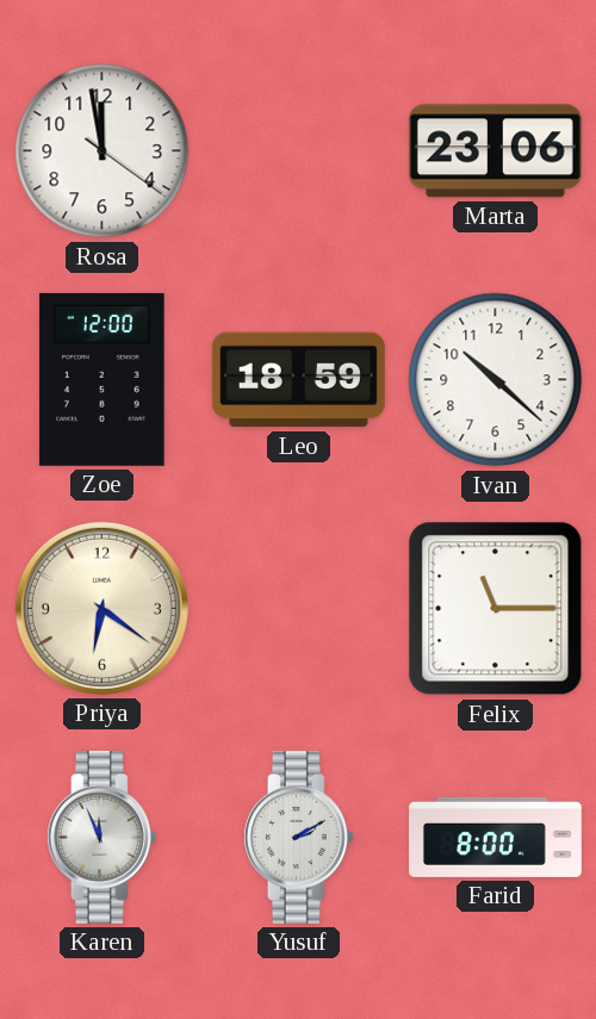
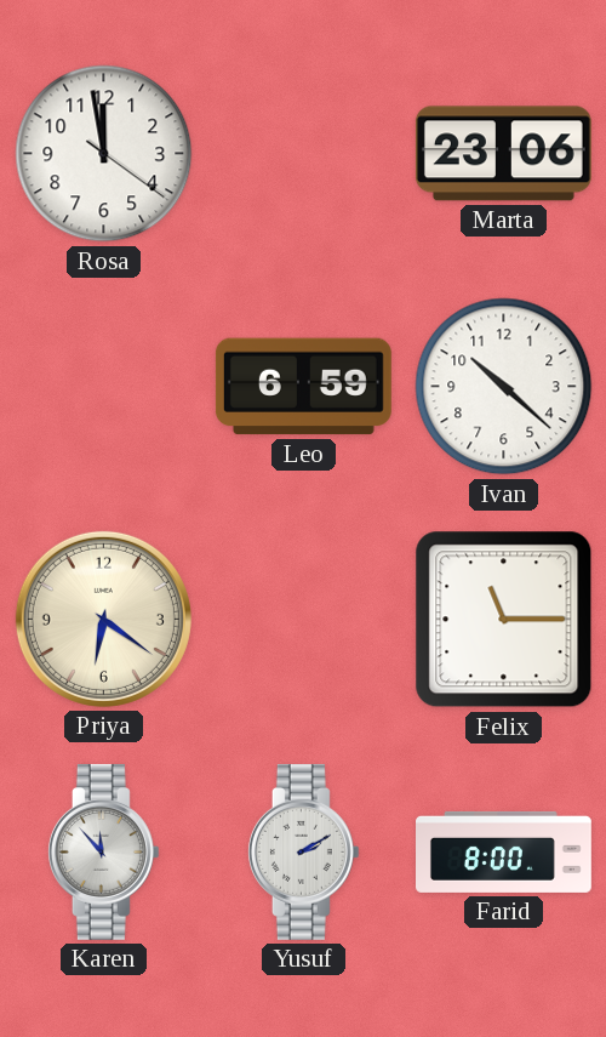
Zoe: 12:00 -> none (103, 379)
Leo: 18:59 -> 6:59 (303, 387)
Karen: 11:56 -> 11:53 (103, 851)
